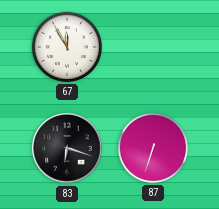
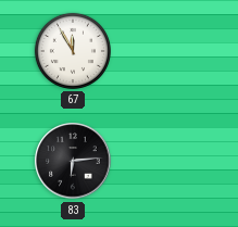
83: 6:18 -> 6:14 (73, 161)
87: 6:33 -> none (153, 148)
